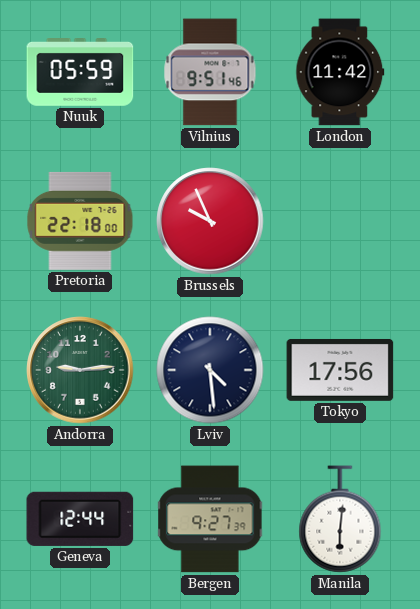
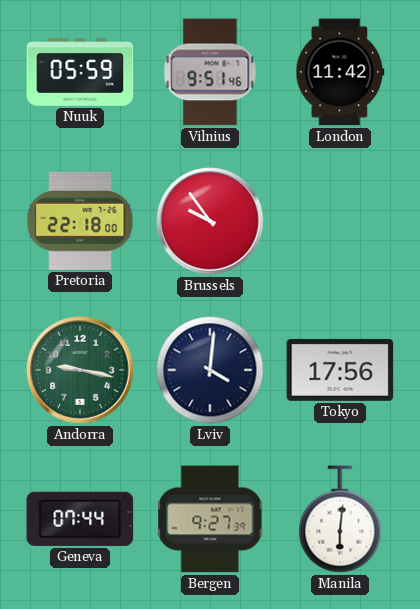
Brussels: 9:56 -> 9:54 (210, 221)
Andorra: 9:14 -> 9:17 (80, 370)
Lviv: 4:29 -> 4:01 (210, 370)
Geneva: 12:44 -> 07:44 (80, 519)
